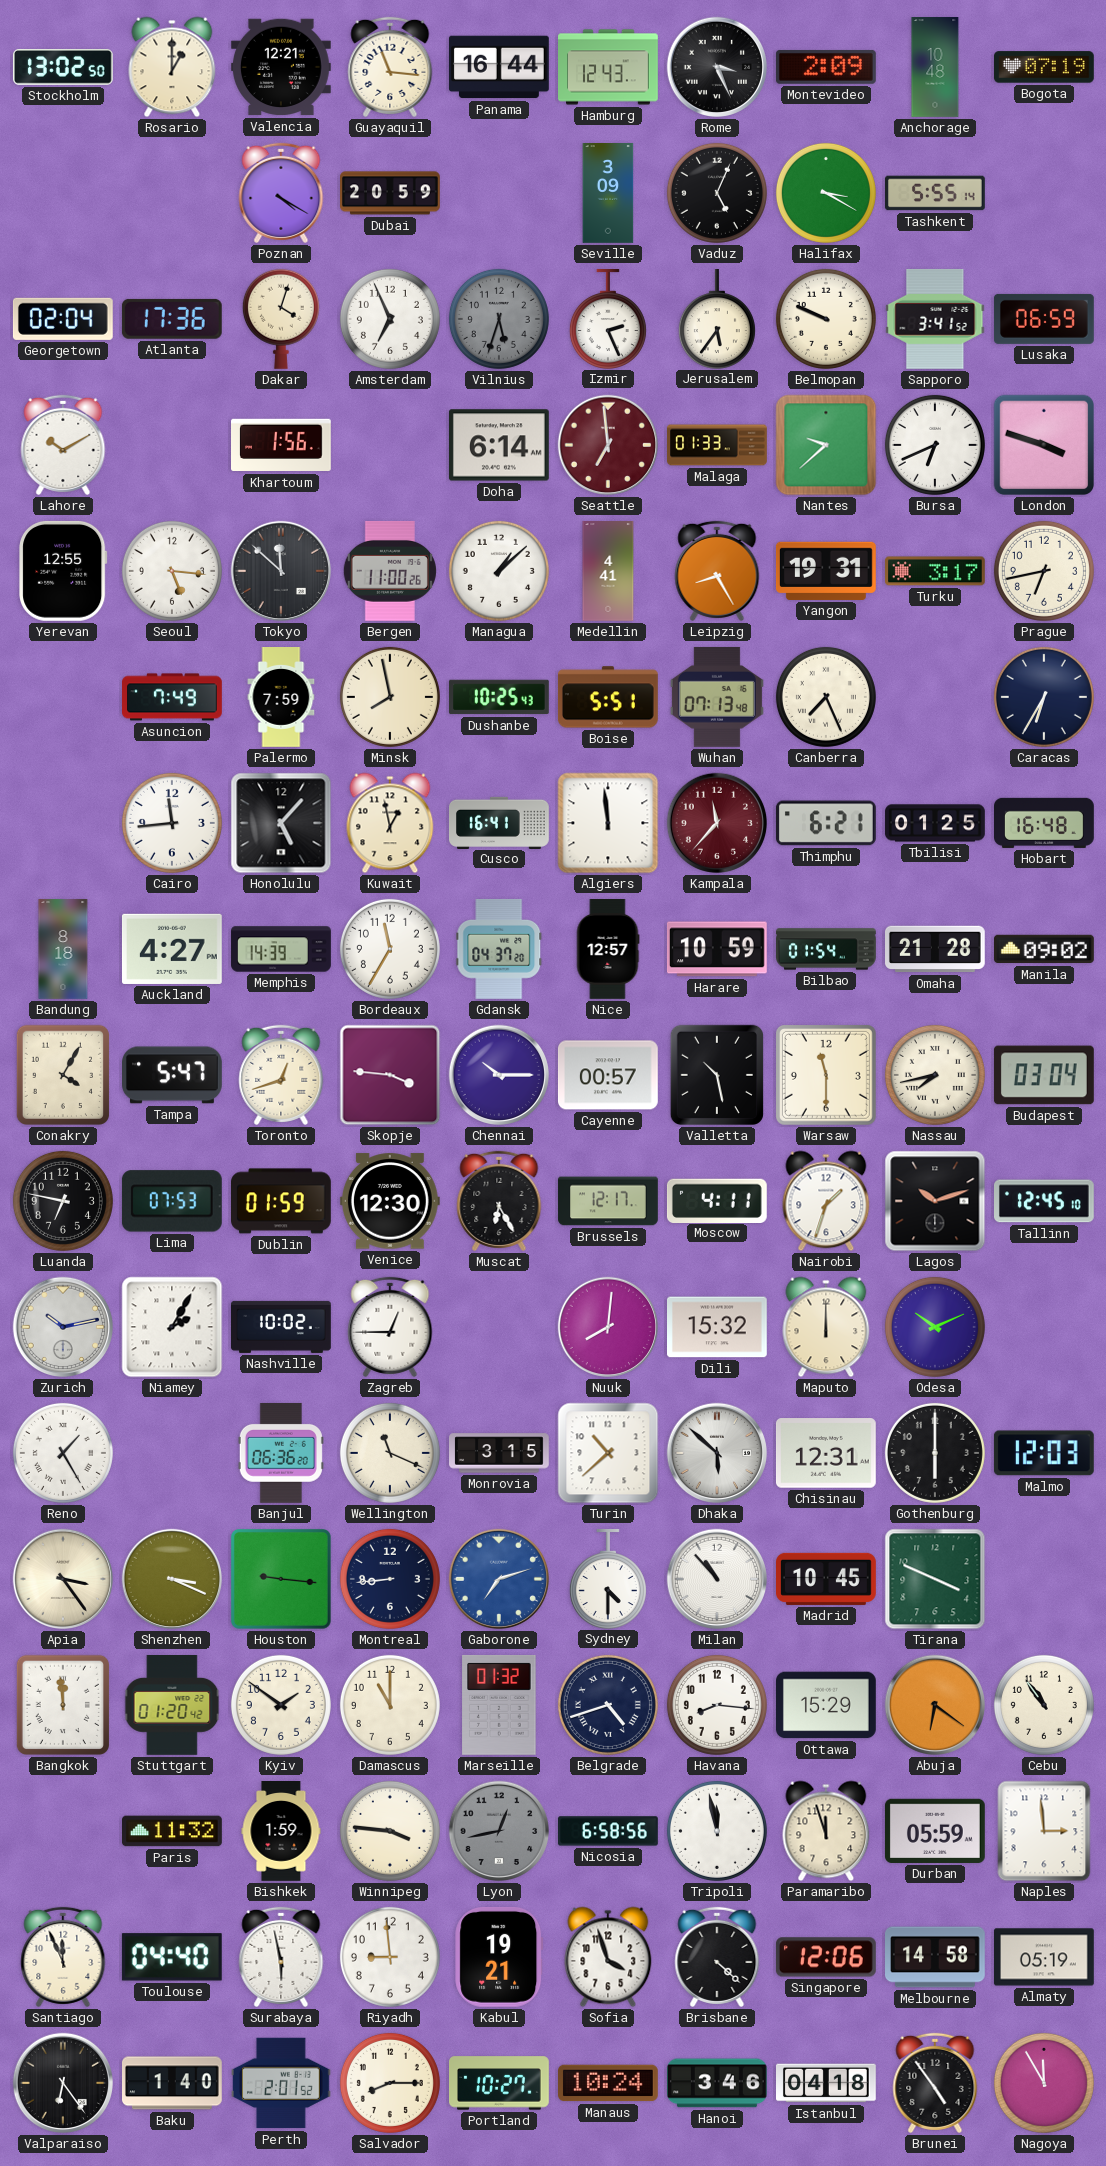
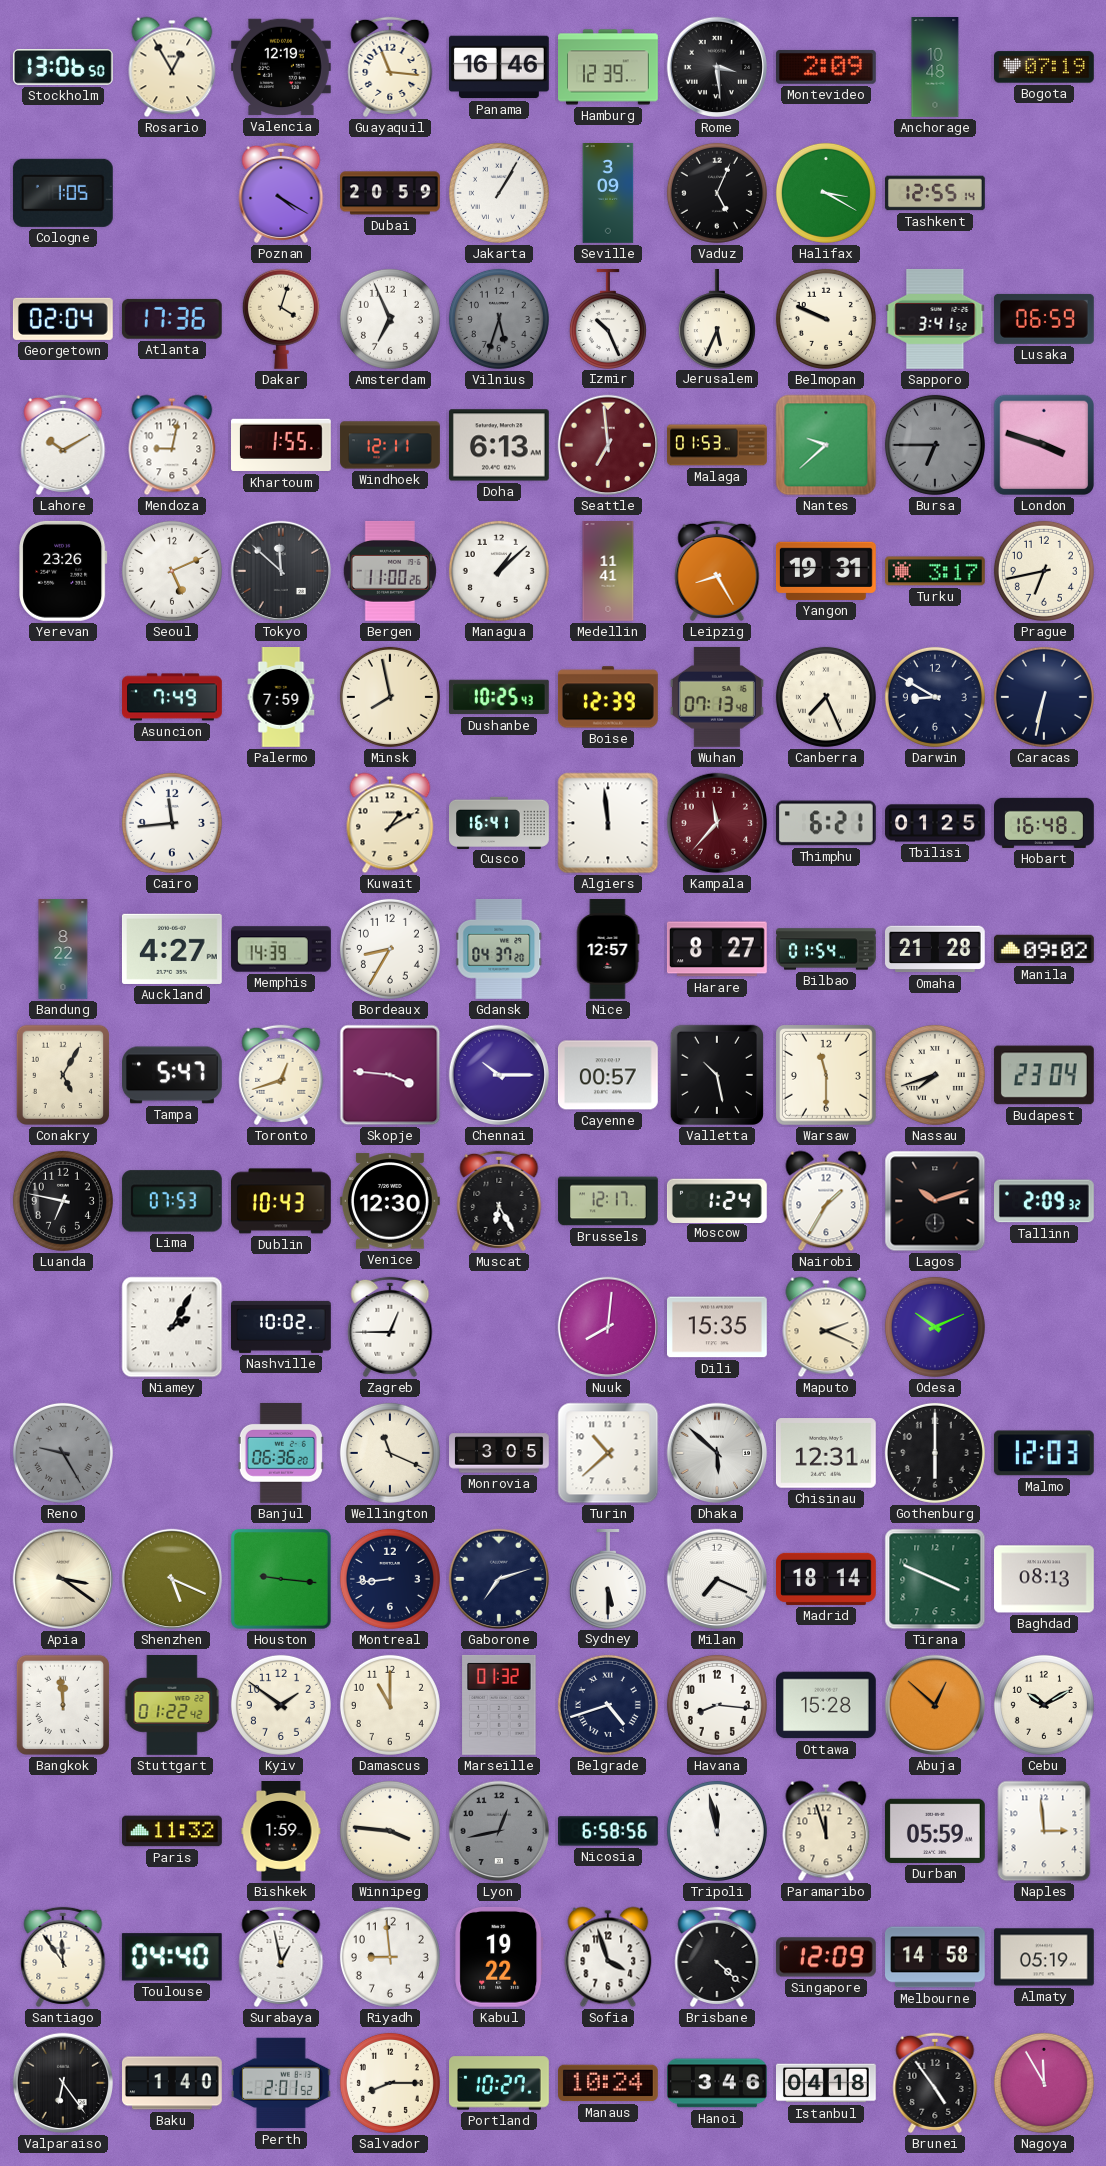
Stockholm: 13:02 -> 13:06 (63, 68)
Rosario: 1:00 -> 12:55 (172, 67)
Valencia: 12:21 -> 12:19 (282, 67)
Panama: 16:44 -> 16:46 (499, 67)
Hamburg: 12:43 -> 12:39 (608, 67)
Rome: 3:26 -> 3:29 (717, 67)
Cologne: none -> 1:05 (63, 193)
Jakarta: none -> 1:05 (499, 193)
Tashkent: 5:55 -> 12:55 (936, 193)
Izmir: 2:26 -> 10:26 (608, 319)
Jerusalem: 5:36 -> 5:34 (717, 319)
Mendoza: none -> 9:02 (172, 445)
Khartoum: 1:56 -> 1:55 (282, 445)
Windhoek: none -> 12:11 (390, 445)
Doha: 6:14 -> 6:13 (499, 445)
Malaga: 01:33 -> 01:53 (717, 445)
Bursa: 6:41 -> 6:45 (935, 445)
Bursa dial: white -> grey (935, 445)
Yerevan: 12:55 -> 23:26 (63, 571)
Seoul: 5:16 -> 5:11 (172, 571)
Medellin: 4:41 -> 11:41 (608, 571)
Boise: 5:51 -> 12:39 (608, 697)
Darwin: none -> 8:50 (935, 697)
Caracas: 6:35 -> 6:32 (1044, 697)
Honolulu: 5:07 -> none (281, 823)
Kuwait: 12:58 -> 1:10 (390, 823)
Bandung: 8:18 -> 8:22 (63, 949)
Bordeaux: 11:35 -> 8:35 (390, 949)
Harare: 10:59 -> 8:27 (717, 949)
Conakry: 4:05 -> 5:05 (63, 1075)
Nassau: 7:43 -> 7:42 (935, 1075)
Budapest: 03:04 -> 23:04 (1044, 1075)
Dublin: 01:59 -> 10:43 (282, 1201)
Moscow: 4:11 -> 1:24 (717, 1200)
Nairobi: 1:33 -> 1:35 (826, 1201)
Tallinn: 12:45 -> 2:09 (1045, 1201)
Zurich: 10:13 -> none (63, 1327)
Dili: 15:32 -> 15:35 (718, 1327)
Maputo: 12:00 -> 2:19 (826, 1327)
Reno: 1:25 -> 9:25 (63, 1453)
Reno dial: white -> grey (63, 1453)
Monrovia: 3:15 -> 3:05 (499, 1453)
Apia: 3:24 -> 3:21 (63, 1579)
Shenzhen: 3:19 -> 5:19 (172, 1579)
Gaborone dial: blue -> navy (499, 1579)
Sydney: 4:30 -> 5:30 (608, 1579)
Milan: 10:53 -> 7:19 (717, 1579)
Madrid: 10:45 -> 18:14 (827, 1579)
Baghdad: none -> 08:13 (1045, 1579)
Stuttgart: 01:20 -> 01:22 (172, 1706)
Ottawa: 15:29 -> 15:28 (827, 1705)
Abuja: 6:21 -> 12:52 (935, 1705)
Cebu: 10:54 -> 10:10 (1044, 1705)
Santiago: 11:56 -> 11:54 (63, 1957)
Surabaya: 5:58 -> 12:58 (281, 1957)
Kabul: 19:21 -> 19:22 (499, 1957)
Singapore: 12:06 -> 12:09 (826, 1957)
